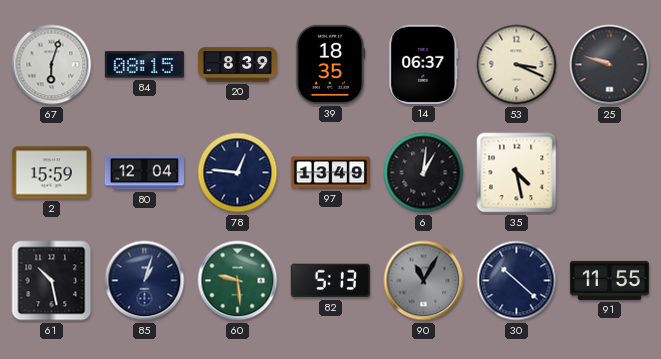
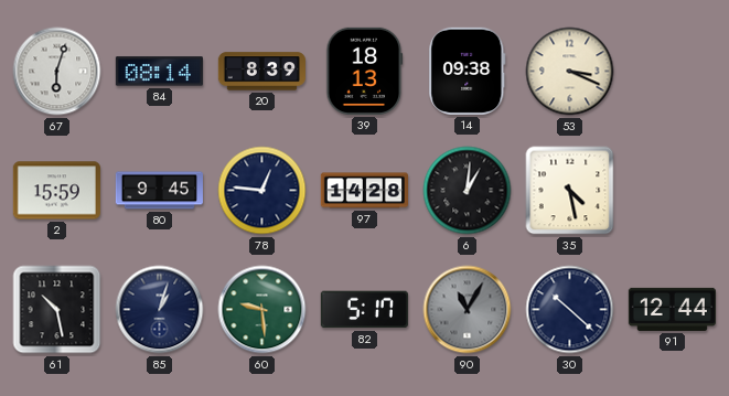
84: 08:15 -> 08:14 (159, 72)
39: 18:35 -> 18:13 (365, 71)
14: 06:37 -> 09:38 (468, 71)
25: 9:48 -> none (610, 65)
80: 12:04 -> 9:45 (159, 191)
97: 13:49 -> 14:28 (364, 191)
82: 5:13 -> 5:17 (364, 310)
91: 11:55 -> 12:44 (672, 309)
